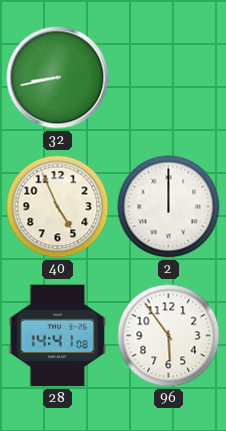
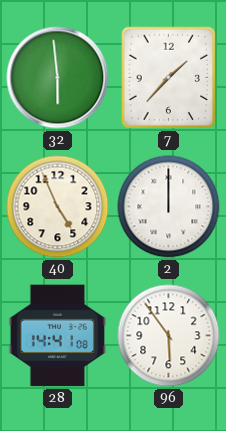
32: 8:43 -> 5:59 (58, 78)
7: none -> 1:37 (169, 78)
